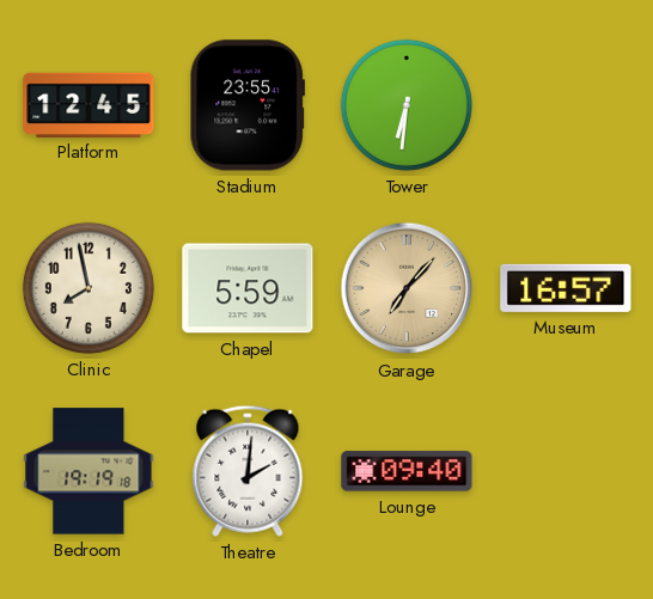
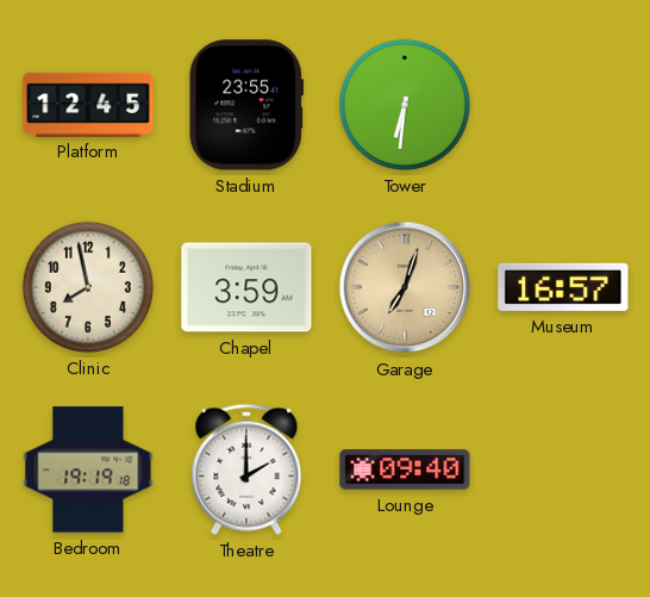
Chapel: 5:59 -> 3:59 (246, 287)
Garage: 7:07 -> 7:03 (405, 287)
Theatre: 2:01 -> 2:00 (246, 469)
